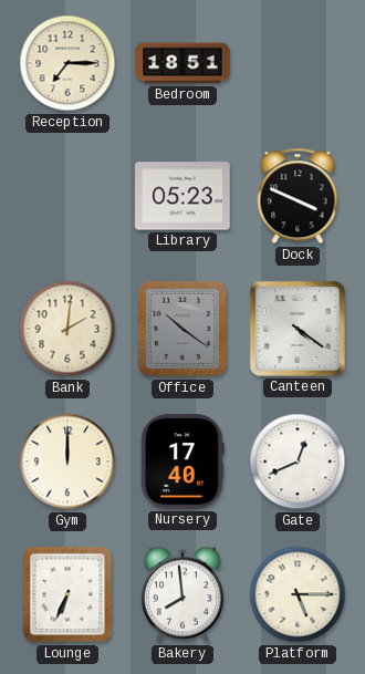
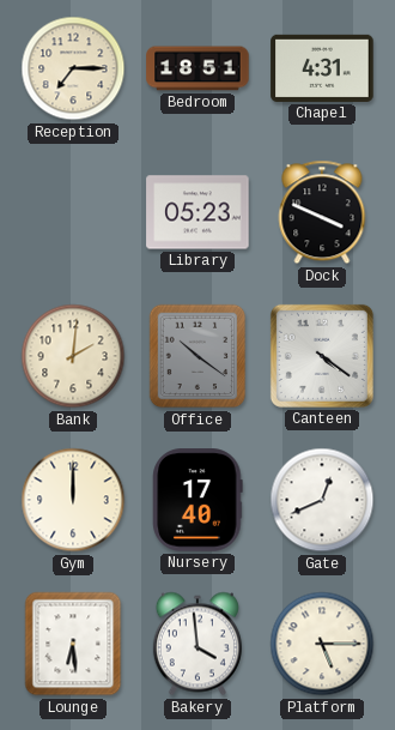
Chapel: none -> 4:31 (322, 68)
Lounge: 6:34 -> 6:29 (73, 644)
Bakery: 7:59 -> 3:59 (197, 644)
